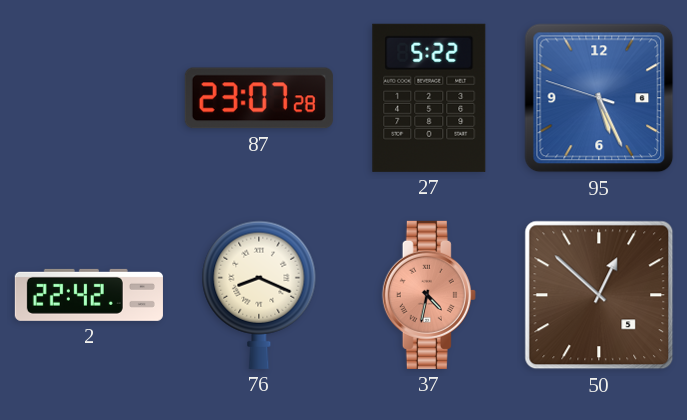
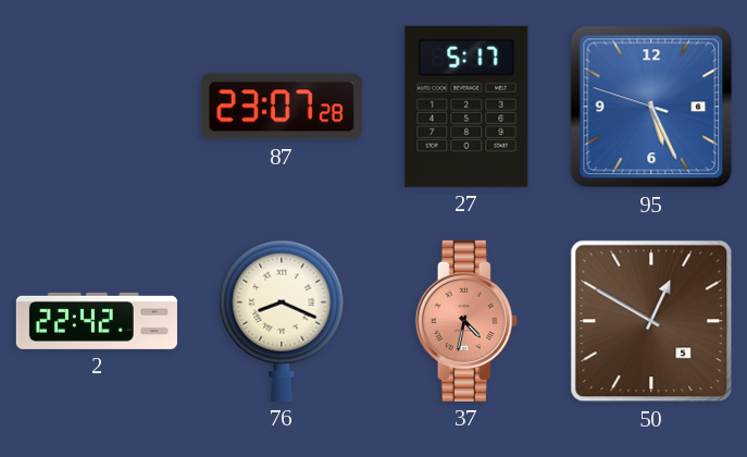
27: 5:22 -> 5:17 (466, 107)
50: 12:52 -> 12:50 (651, 321)
